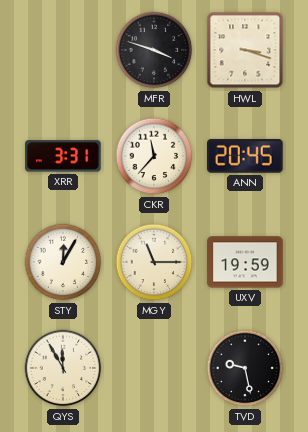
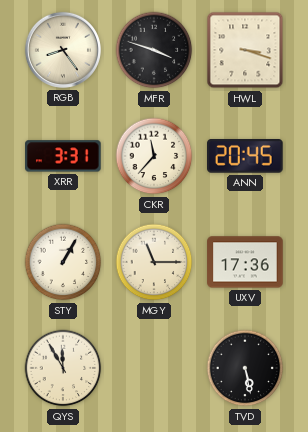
RGB: none -> 8:24 (63, 50)
STY: 12:05 -> 1:05 (63, 262)
UXV: 19:59 -> 17:36 (245, 262)
TVD: 9:28 -> 5:28 (245, 368)
